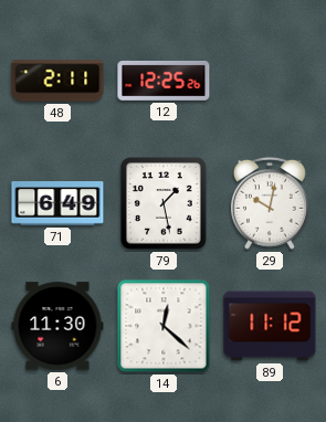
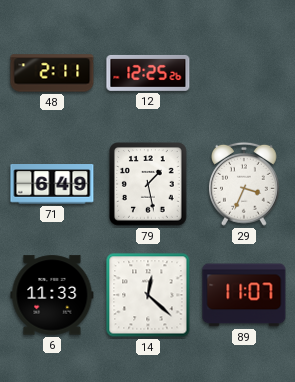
29: 10:02 -> 3:34 (244, 184)
6: 11:30 -> 11:33 (52, 295)
89: 11:12 -> 11:07 (244, 295)
